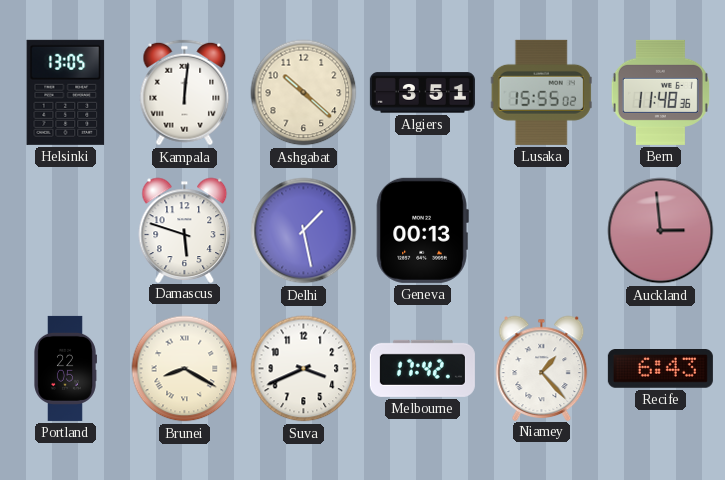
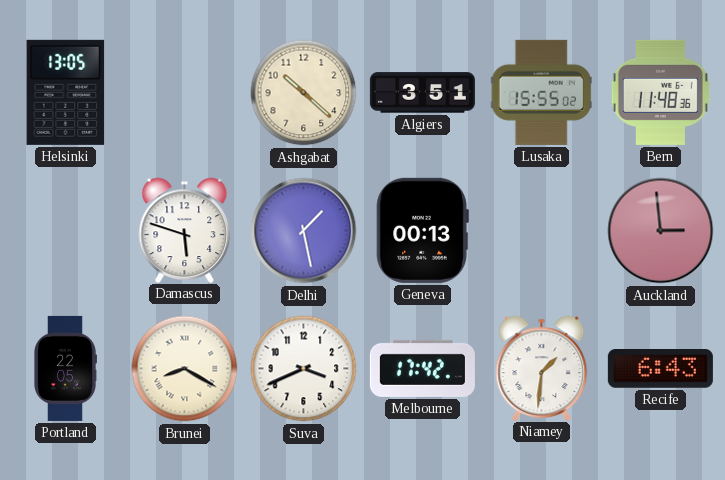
Kampala: 12:01 -> none (185, 93)
Niamey: 1:23 -> 1:31 (542, 368)
